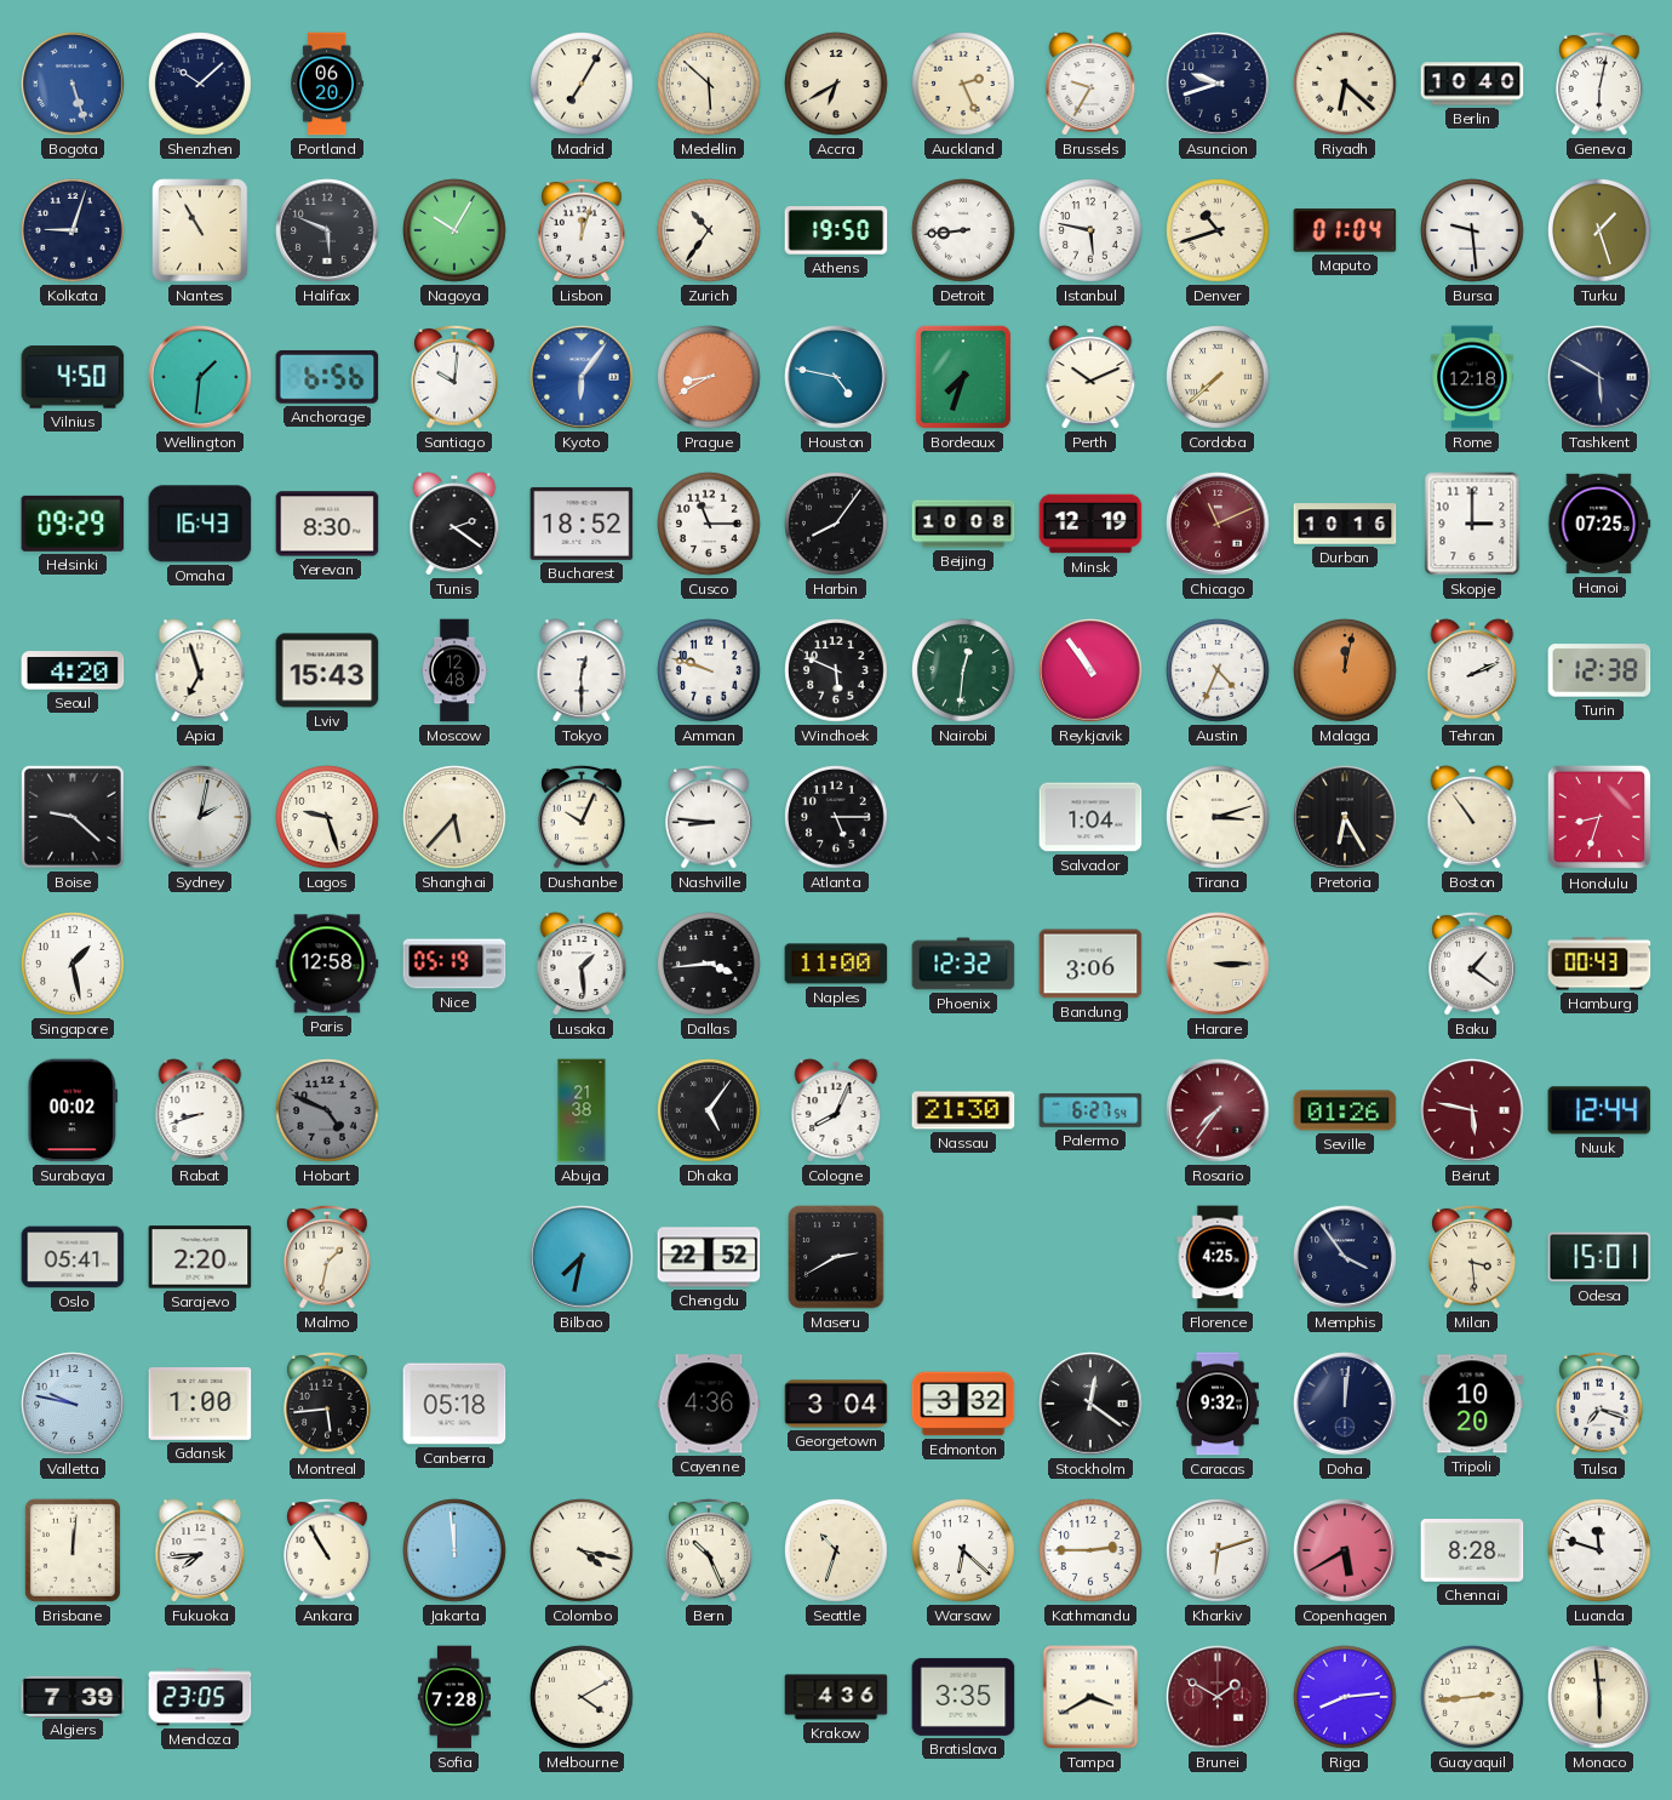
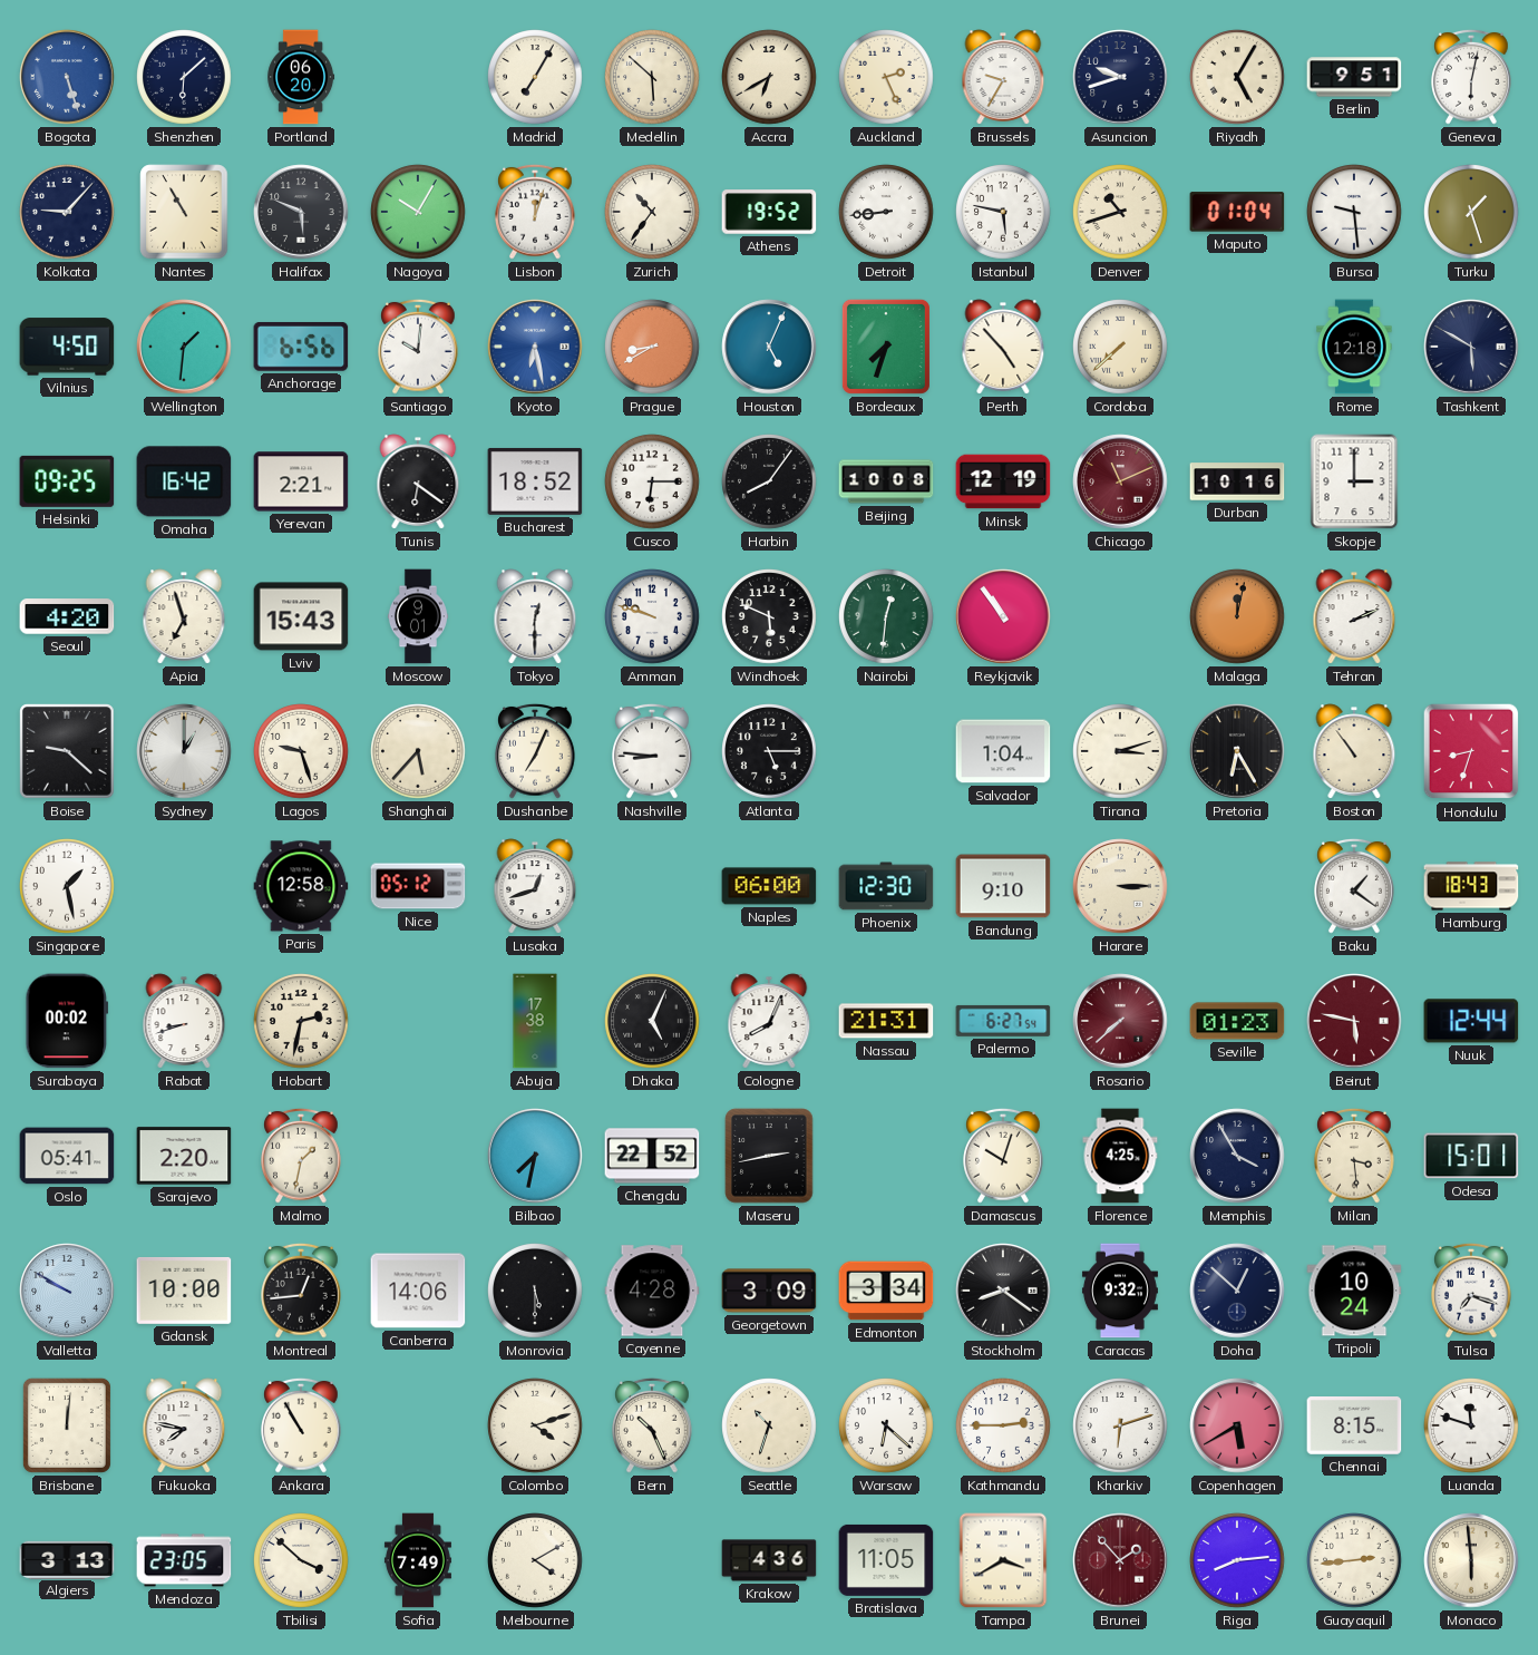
Shenzhen: 10:08 -> 6:08 (184, 77)
Riyadh: 6:22 -> 5:05 (1237, 77)
Berlin: 10:40 -> 9:51 (1354, 77)
Kolkata: 9:03 -> 9:07 (67, 212)
Athens: 19:50 -> 19:52 (769, 212)
Kyoto: 6:06 -> 6:28 (535, 347)
Houston: 4:47 -> 5:04 (769, 347)
Perth: 10:11 -> 4:53 (1003, 347)
Helsinki: 09:29 -> 09:25 (67, 481)
Omaha: 16:43 -> 16:42 (184, 481)
Yerevan: 8:30 -> 2:21 (301, 481)
Tunis: 2:21 -> 6:21 (418, 481)
Cusco: 11:15 -> 6:15 (652, 481)
Hanoi: 07:25 -> none (1599, 524)
Moscow: 12:48 -> 9:01 (418, 616)
Austin: 4:34 -> none (1218, 670)
Turin: 12:38 -> none (1599, 670)
Sydney: 2:02 -> 1:00 (184, 751)
Dushanbe: 10:04 -> 7:04 (535, 751)
Nice: 05:19 -> 05:12 (418, 886)
Lusaka: 1:29 -> 12:42 (535, 886)
Dallas: 3:44 -> none (709, 964)
Naples: 11:00 -> 06:00 (769, 886)
Phoenix: 12:32 -> 12:30 (886, 886)
Bandung: 3:06 -> 9:10 (1003, 886)
Hamburg: 00:43 -> 18:43 (1471, 886)
Hobart: 4:49 -> 2:32 (301, 1021)
Hobart dial: grey -> cream (301, 1021)
Abuja: 21:38 -> 17:38 (535, 1021)
Dhaka: 5:06 -> 5:04 (652, 1021)
Nassau: 21:30 -> 21:31 (886, 1021)
Rosario: 7:36 -> 7:38 (1120, 1021)
Seville: 01:26 -> 01:23 (1237, 1021)
Maseru: 2:40 -> 2:43 (769, 1156)
Damascus: none -> 10:03 (1003, 1156)
Memphis: 3:54 -> 3:55 (1237, 1156)
Valletta: 9:47 -> 9:50 (67, 1291)
Gdansk: 1:00 -> 10:00 (184, 1291)
Montreal: 5:44 -> 12:44 (301, 1291)
Canberra: 05:18 -> 14:06 (418, 1291)
Monrovia: none -> 5:30 (535, 1291)
Cayenne: 4:36 -> 4:28 (652, 1291)
Georgetown: 3:04 -> 3:09 (769, 1291)
Edmonton: 3:32 -> 3:34 (886, 1291)
Stockholm: 12:21 -> 8:21 (1003, 1291)
Doha: 12:01 -> 12:52 (1237, 1291)
Tripoli: 10:20 -> 10:24 (1354, 1291)
Fukuoka: 7:44 -> 7:47 (184, 1425)
Jakarta: 11:59 -> none (454, 1550)
Colombo: 4:17 -> 4:12 (535, 1425)
Chennai: 8:28 -> 8:15 (1354, 1427)
Algiers: 7:39 -> 3:13 (67, 1559)
Tbilisi: none -> 3:52 (301, 1560)
Sofia: 7:28 -> 7:49 (418, 1560)
Bratislava: 3:35 -> 11:05 (886, 1560)
Brunei: 1:50 -> 1:53 (1120, 1560)
